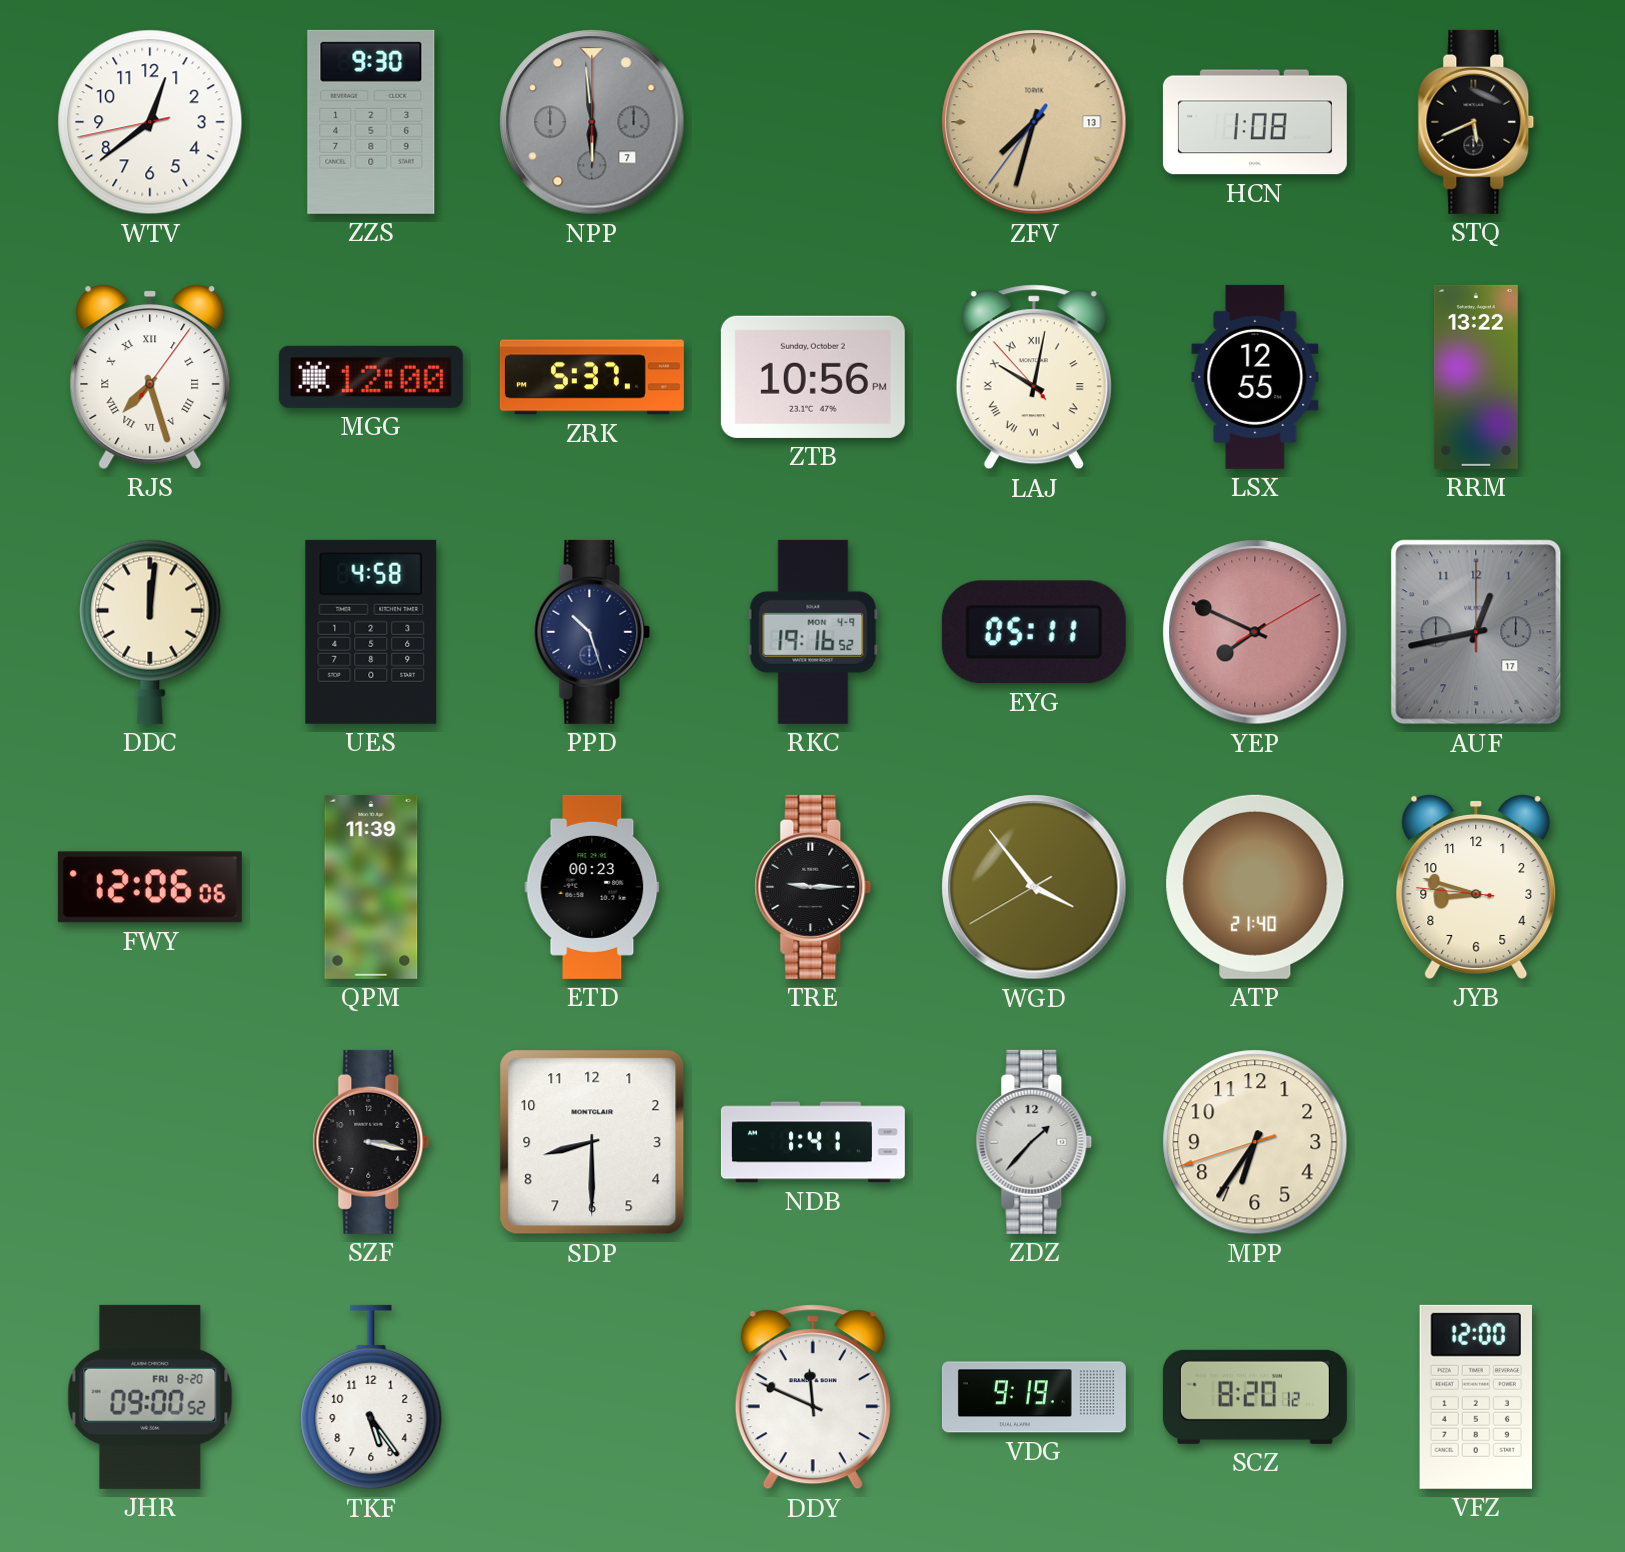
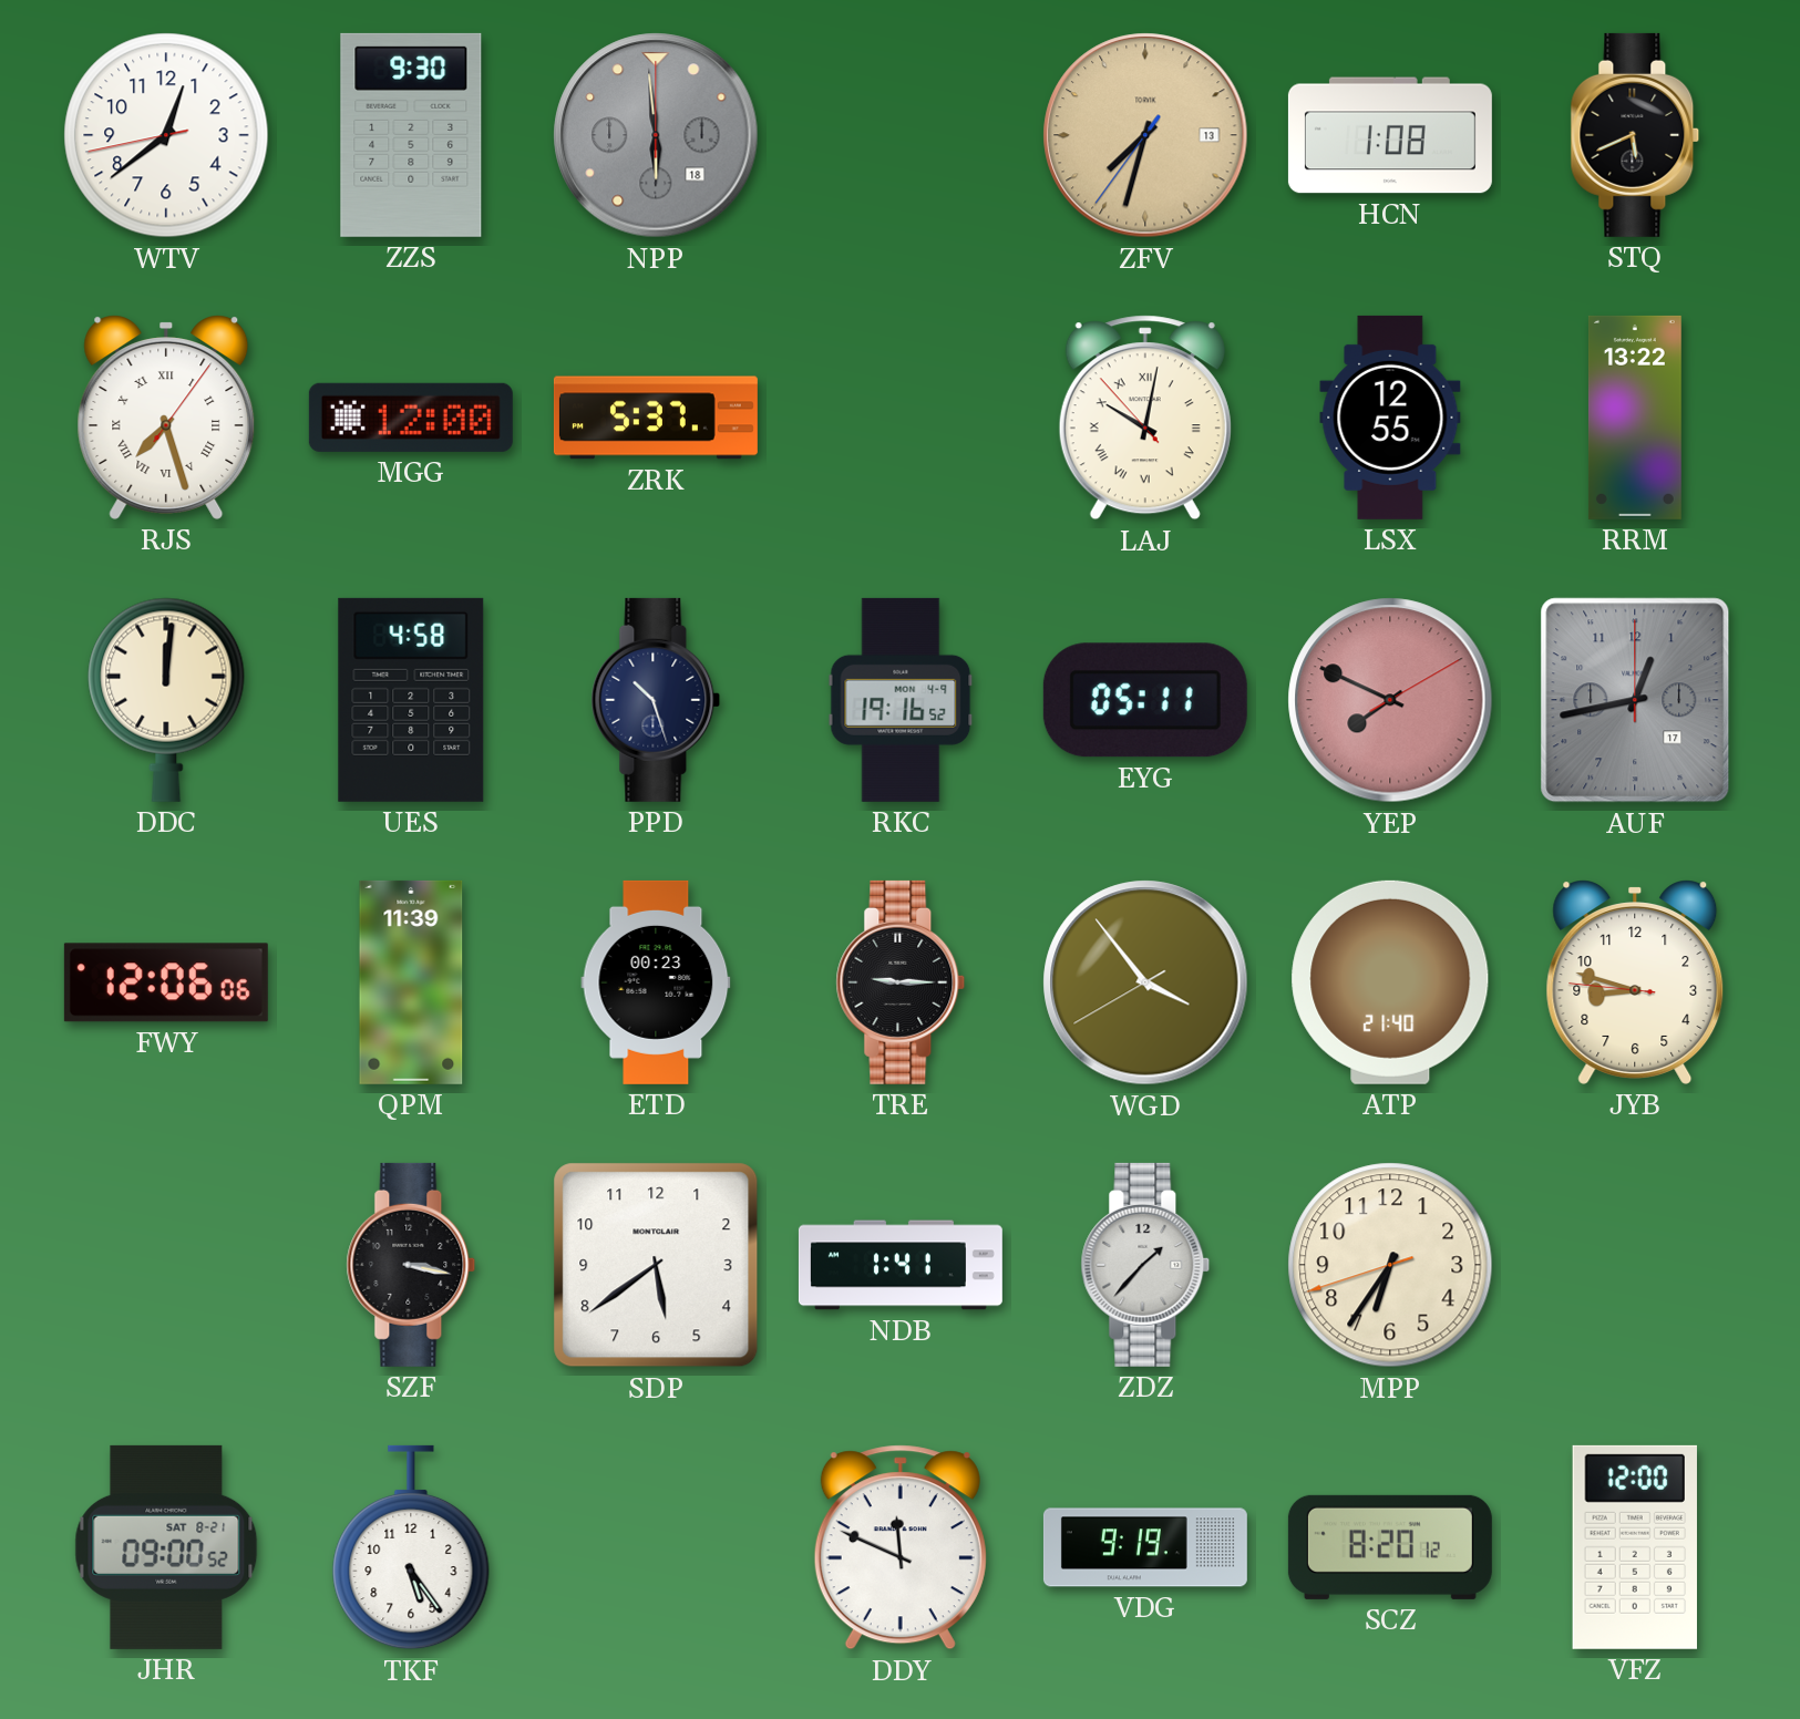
NPP date: 7 -> 18 (656, 135)
ZTB: 10:56 -> none (813, 377)
SDP: 8:30 -> 5:39 (656, 1265)
JHR date: FRI 8-20 -> SAT 8-21 (166, 1547)
